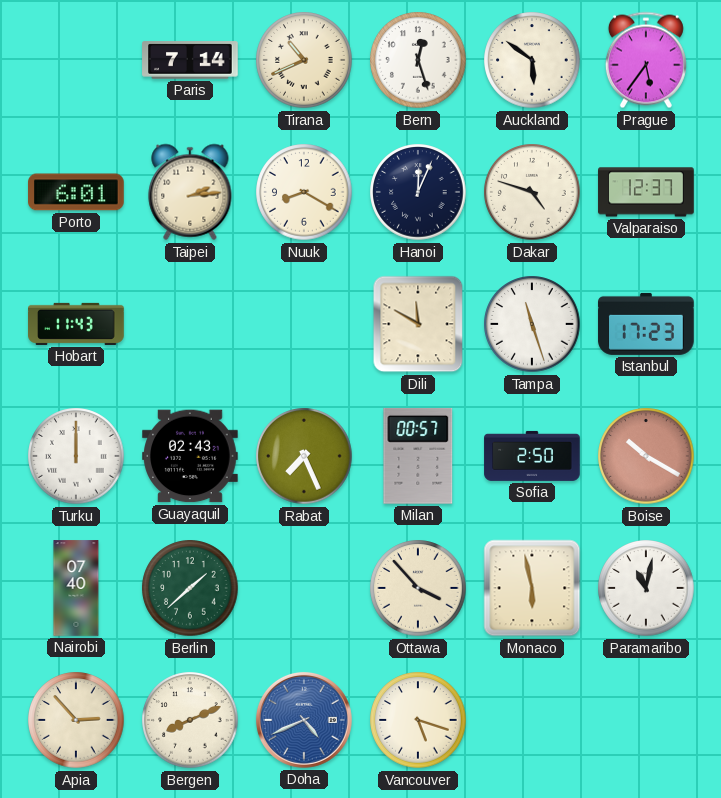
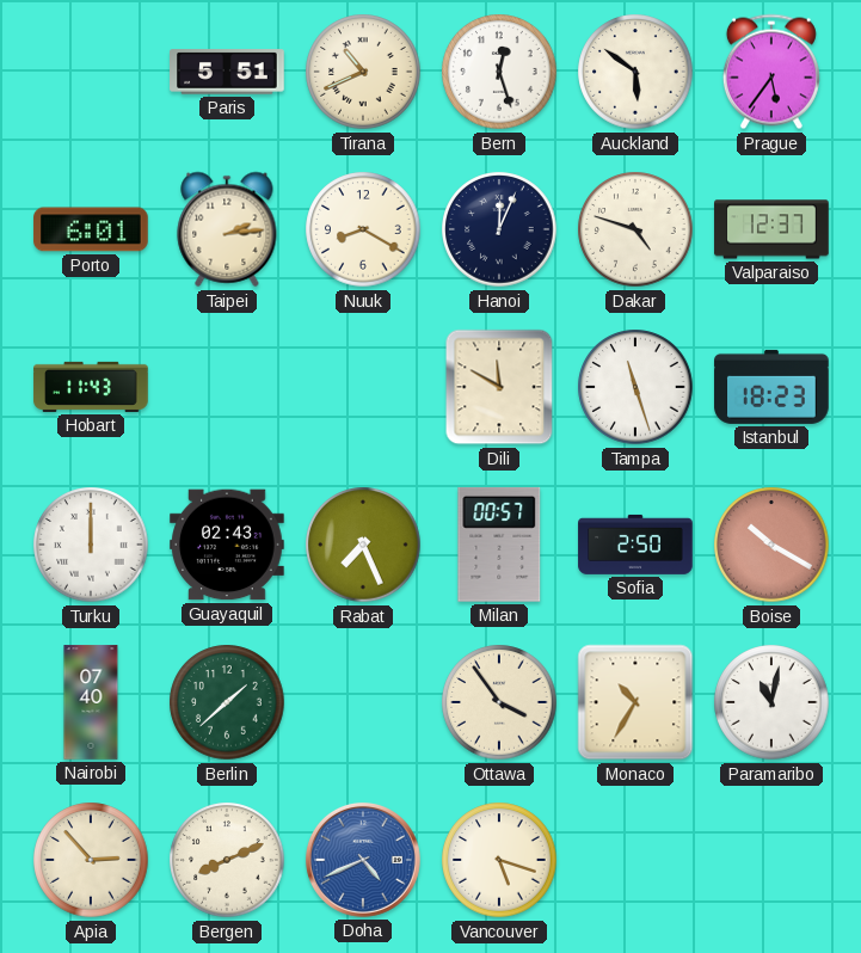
Paris: 7:14 -> 5:51 (227, 72)
Istanbul: 17:23 -> 18:23 (771, 387)
Ottawa: 3:53 -> 3:54 (499, 702)
Monaco: 5:58 -> 10:35 (635, 702)
